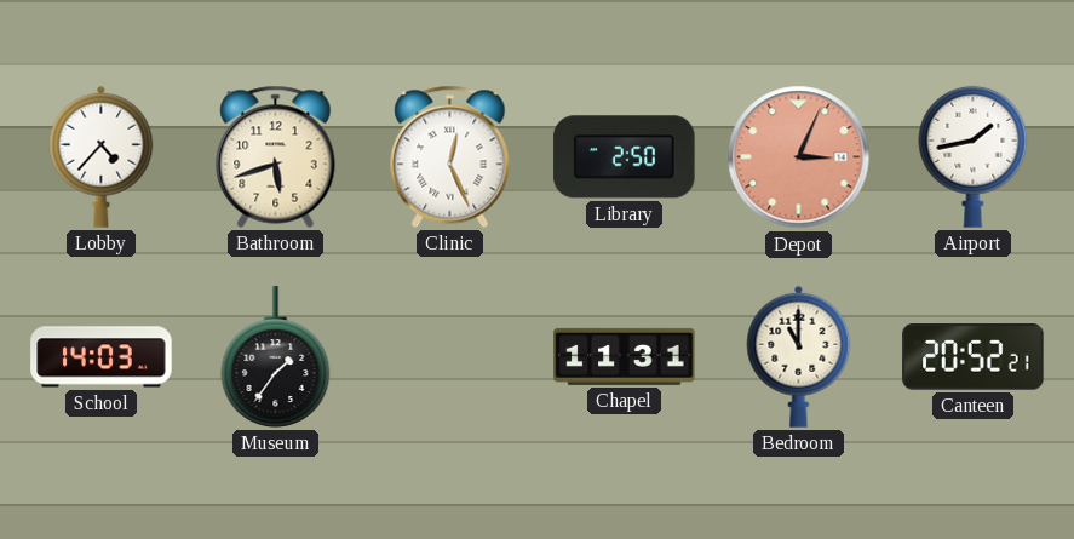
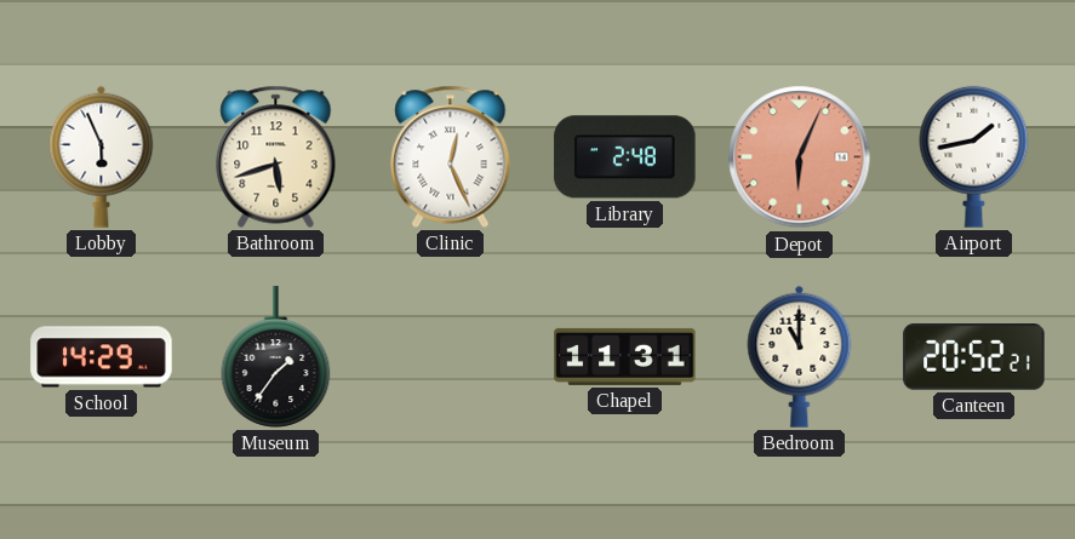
Lobby: 4:37 -> 5:56 (102, 156)
Library: 2:50 -> 2:48 (625, 157)
Depot: 3:04 -> 6:04 (800, 157)
School: 14:03 -> 14:29 (102, 357)
